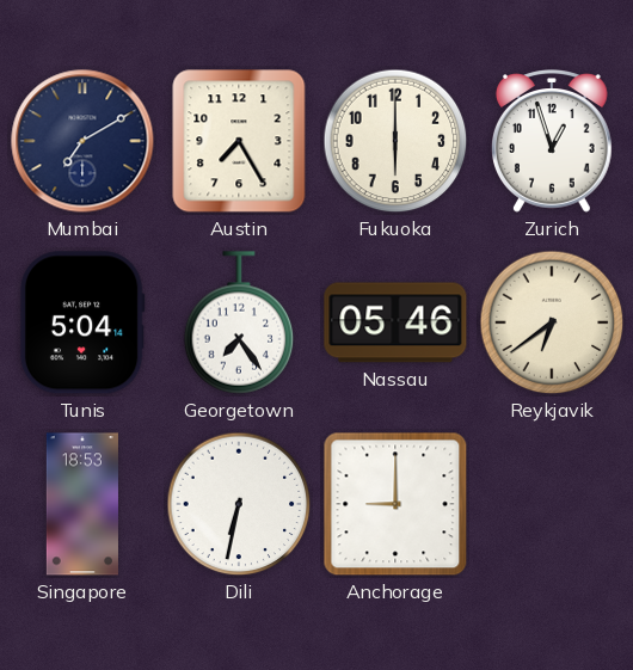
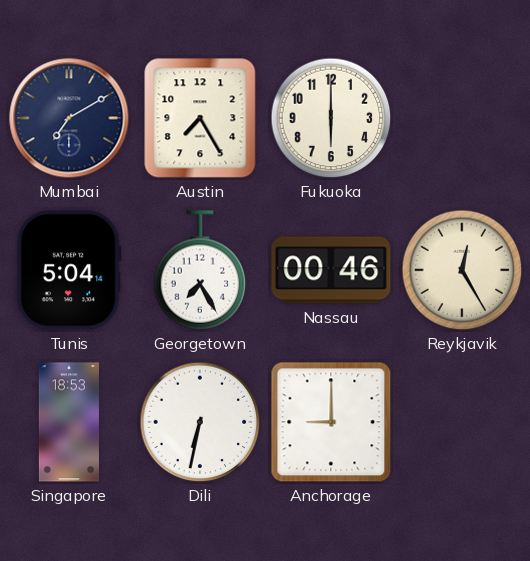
Zurich: 12:57 -> none (552, 141)
Georgetown: 7:24 -> 7:25 (200, 270)
Nassau: 05:46 -> 00:46 (331, 270)
Reykjavik: 6:39 -> 12:25 (462, 270)
